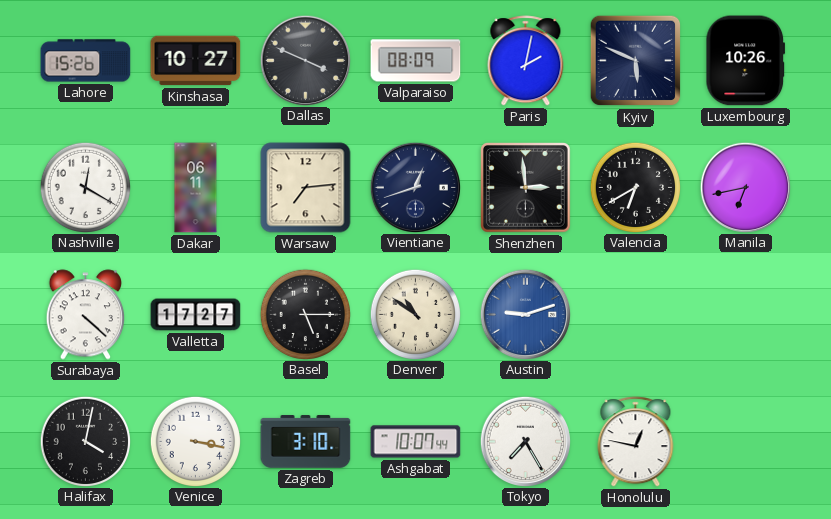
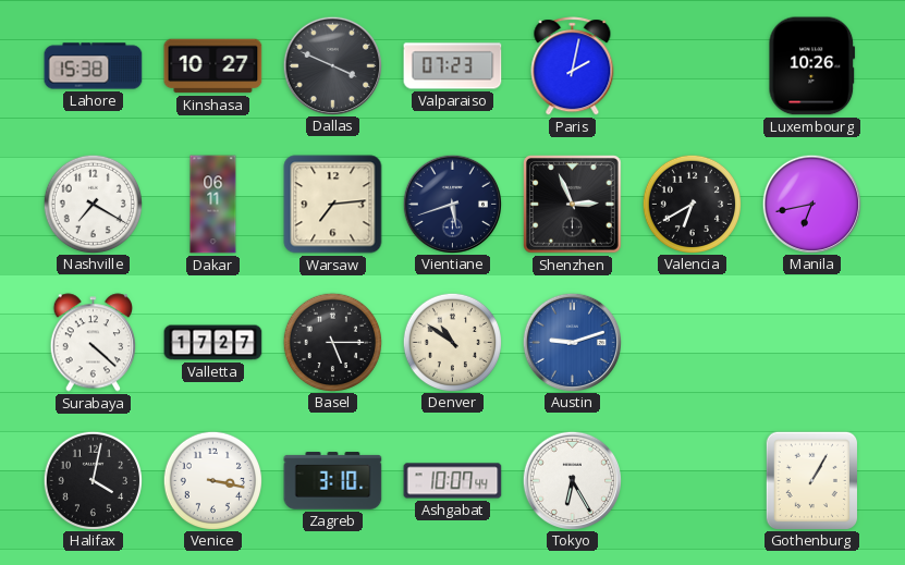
Lahore: 15:26 -> 15:38 (94, 66)
Valparaiso: 08:09 -> 07:23 (453, 66)
Kyiv: 5:49 -> none (636, 61)
Nashville: 12:20 -> 7:20 (93, 204)
Vientiane: 12:42 -> 5:42 (452, 204)
Shenzhen: 2:59 -> 2:56 (573, 205)
Tokyo: 7:25 -> 6:25 (572, 480)
Honolulu: 12:47 -> none (636, 442)
Gothenburg: none -> 1:05 (811, 480)
